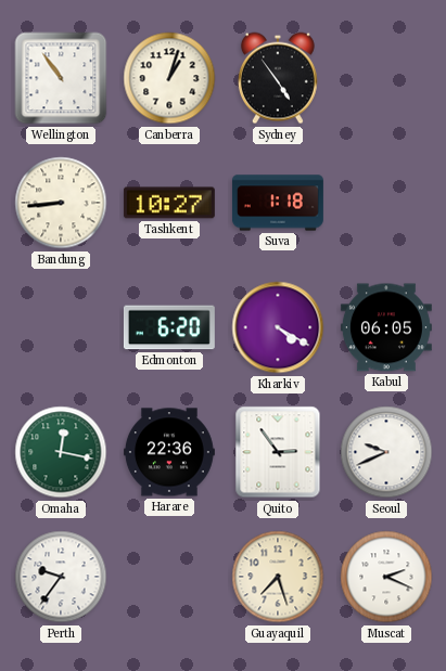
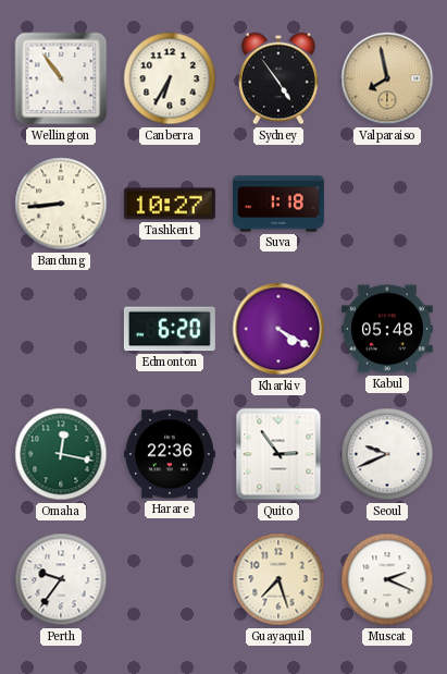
Canberra: 1:03 -> 6:35 (170, 78)
Valparaiso: none -> 7:58 (387, 78)
Kabul: 06:05 -> 05:48 (387, 329)
